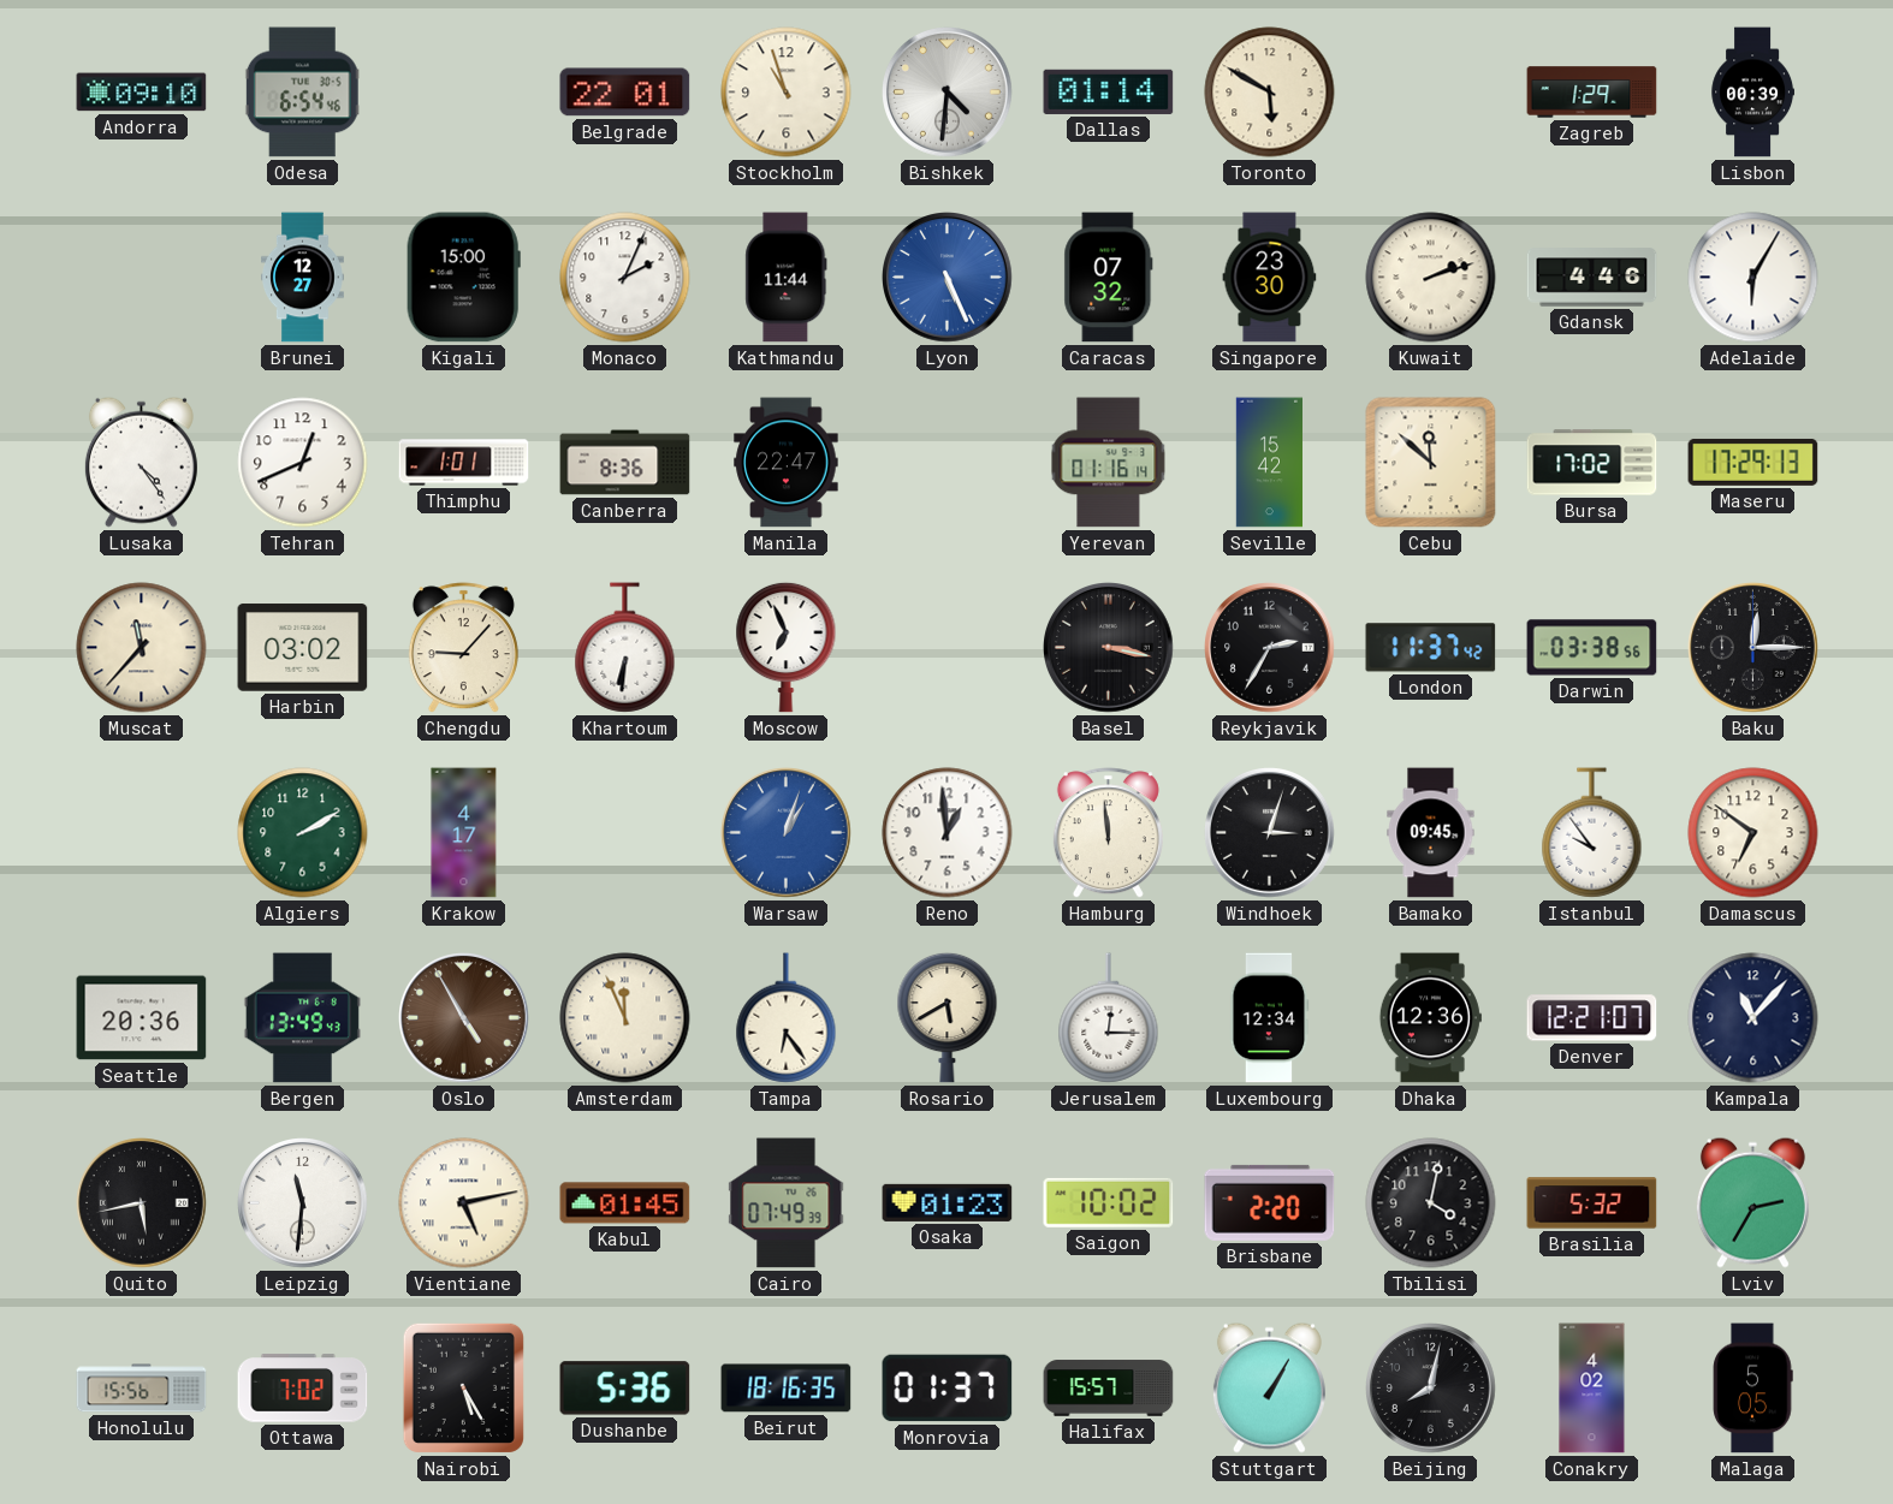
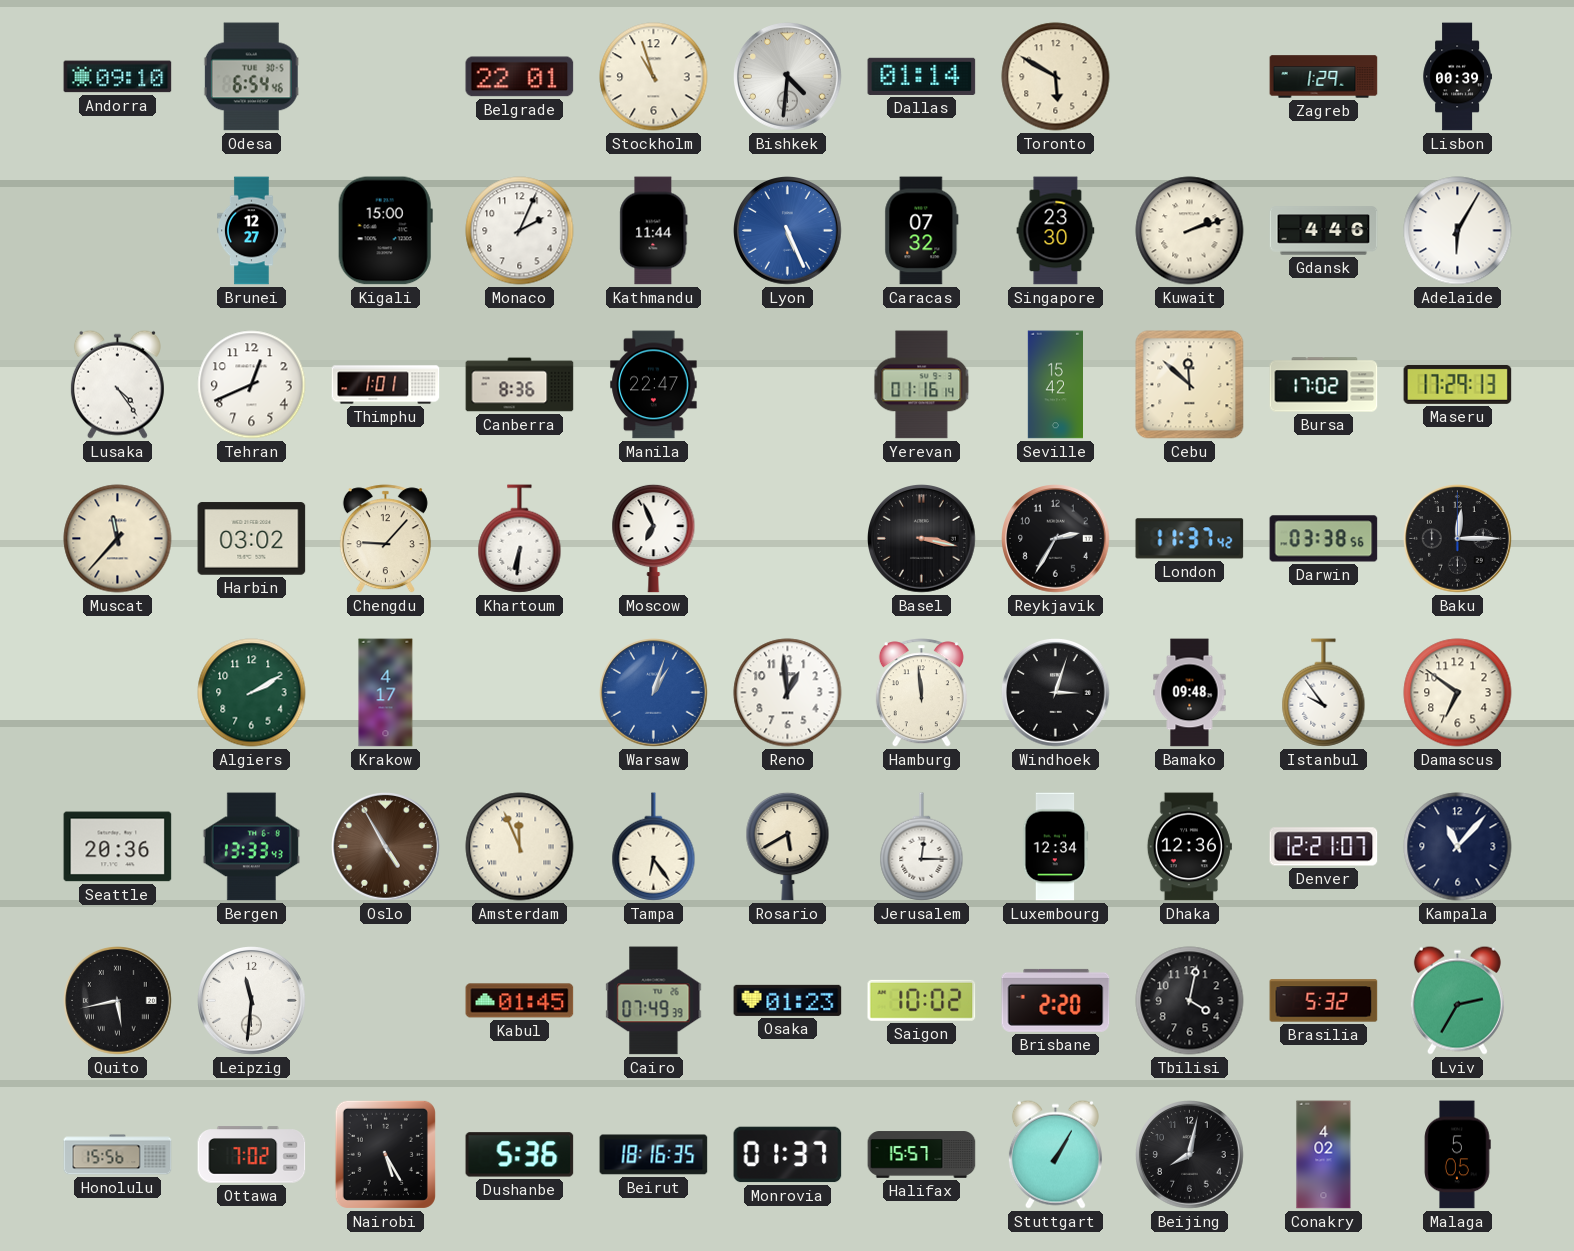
Bamako: 09:45 -> 09:48 (1190, 693)
Bergen: 13:49 -> 13:33 (251, 847)
Vientiane: 5:13 -> none (464, 1203)
